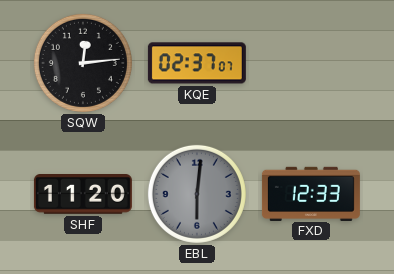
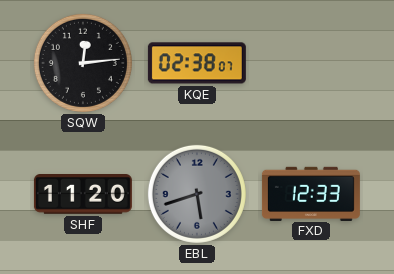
KQE: 02:37 -> 02:38 (197, 63)
EBL: 6:01 -> 5:42 (197, 194)
